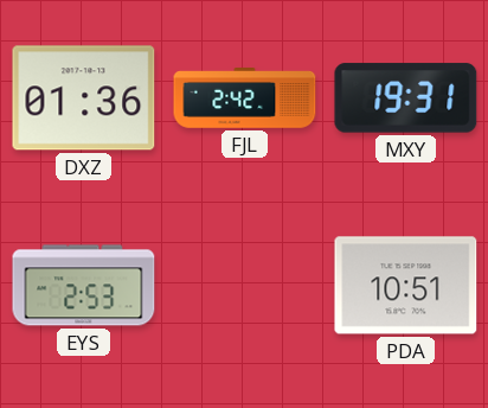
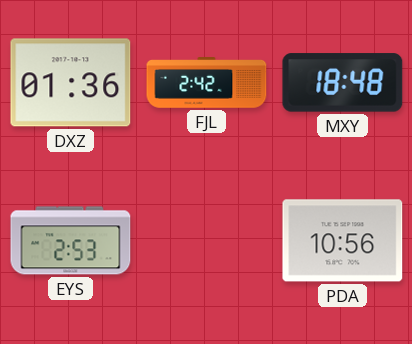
MXY: 19:31 -> 18:48 (343, 83)
PDA: 10:51 -> 10:56 (343, 241)
